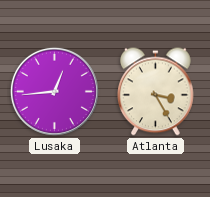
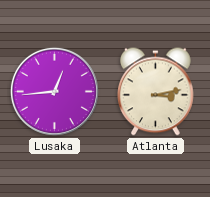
Atlanta: 3:25 -> 3:13 (156, 92)
